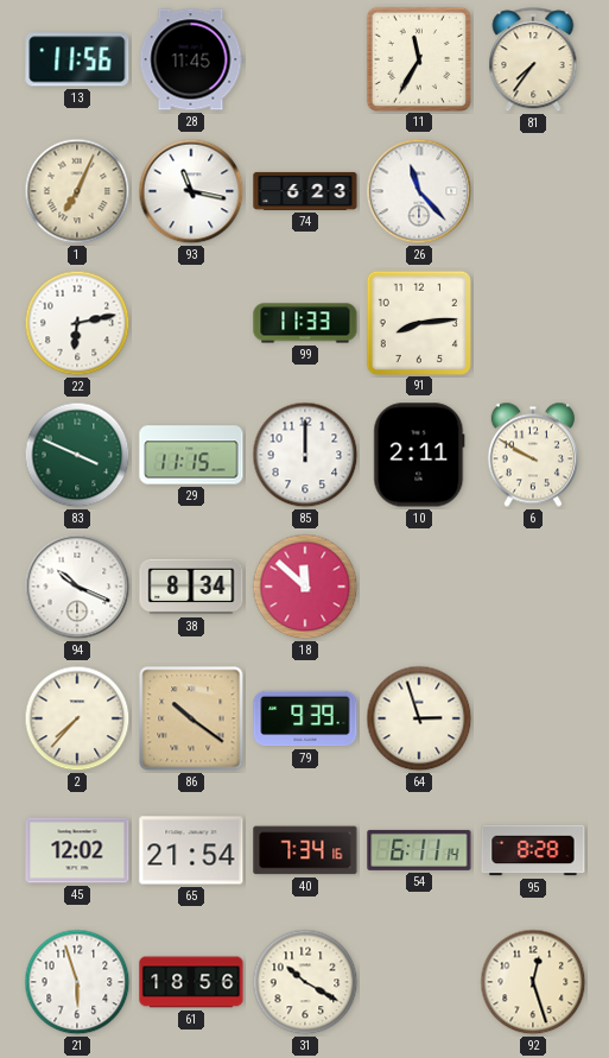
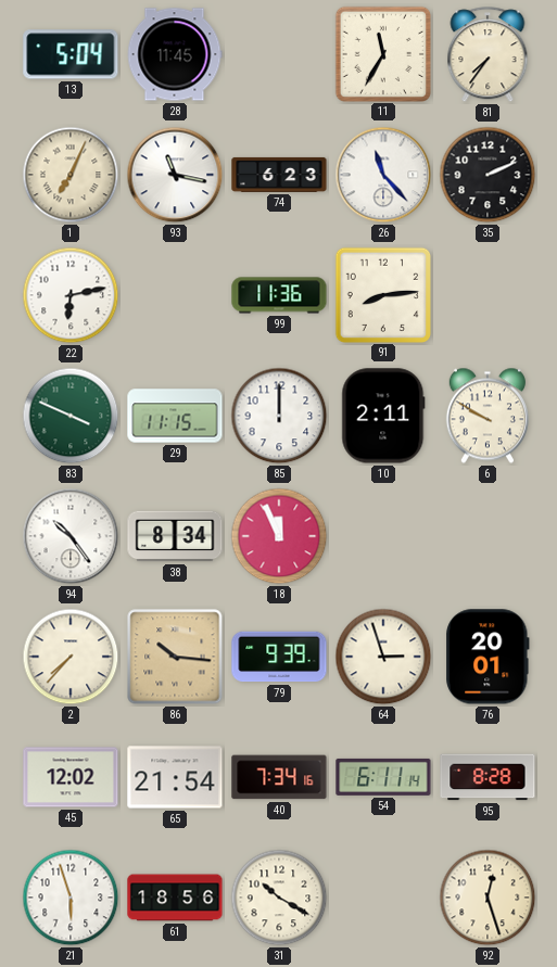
13: 11:56 -> 5:04 (71, 54)
35: none -> 2:11 (488, 175)
99: 11:33 -> 11:36 (279, 295)
94: 10:19 -> 10:24 (71, 536)
18: 11:52 -> 11:56 (279, 536)
86: 10:21 -> 10:16 (175, 657)
76: none -> 20:01 (488, 657)
